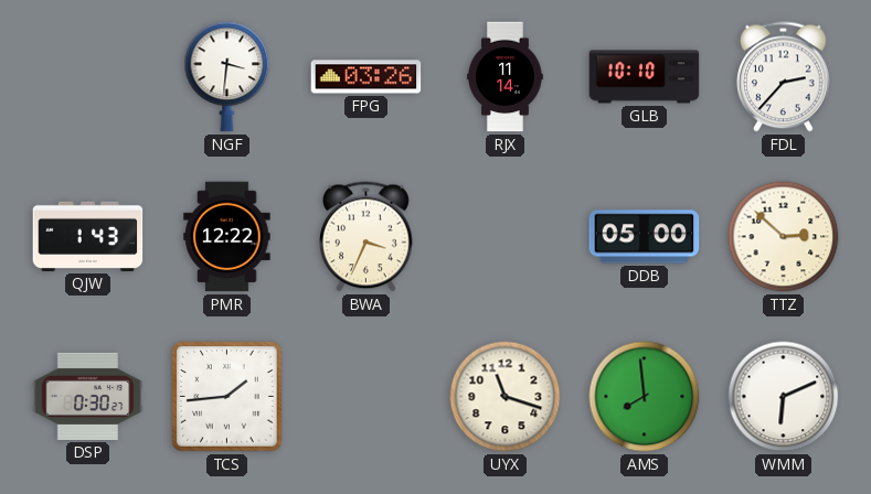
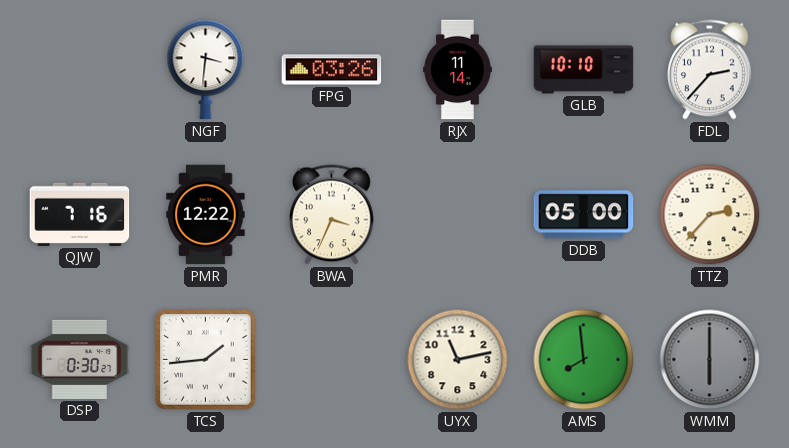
QJW: 1:43 -> 7:16 (80, 214)
TTZ: 2:52 -> 2:37 (710, 215)
UYX: 11:18 -> 11:13 (458, 360)
WMM: 6:11 -> 6:00 (710, 360)
WMM dial: white -> grey (710, 360)
